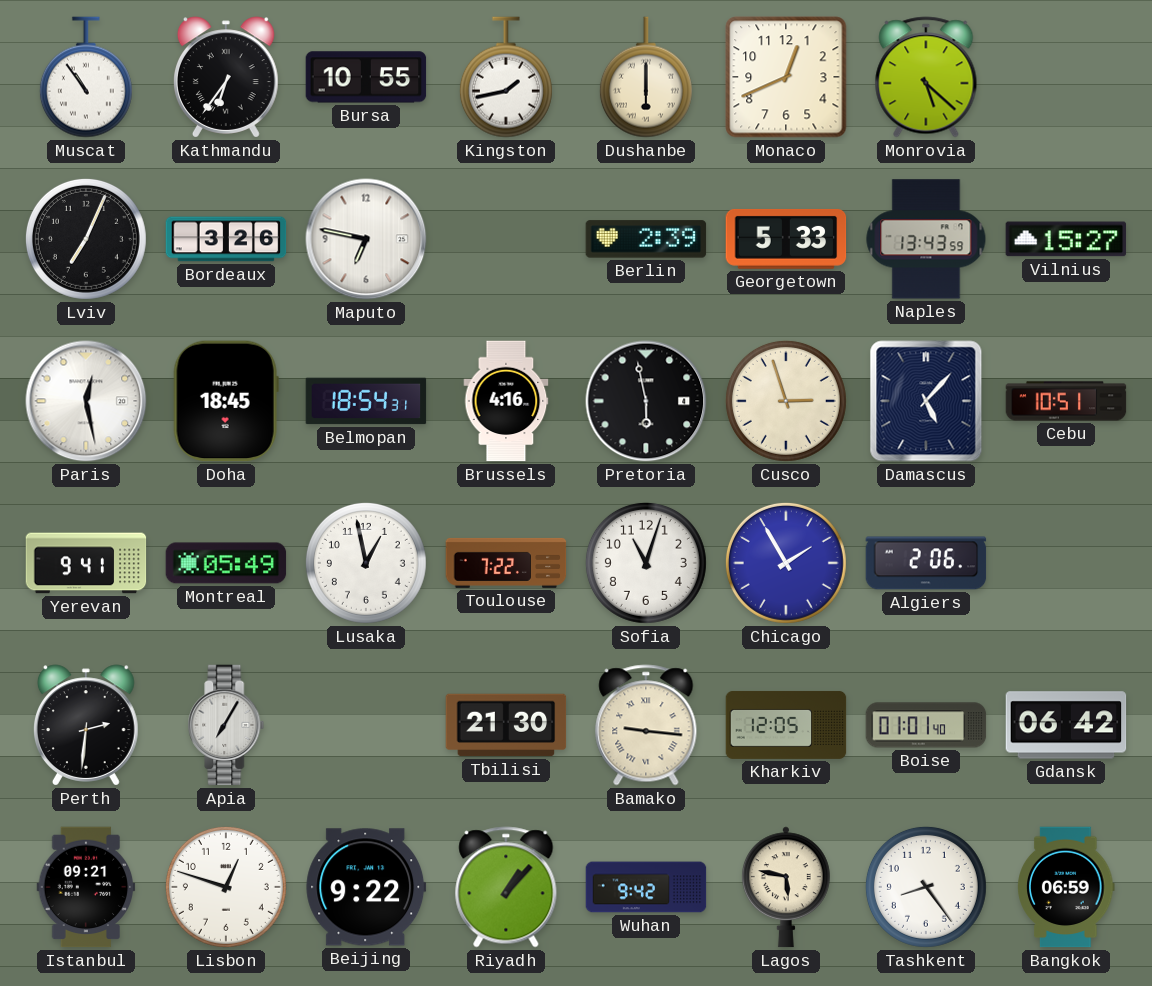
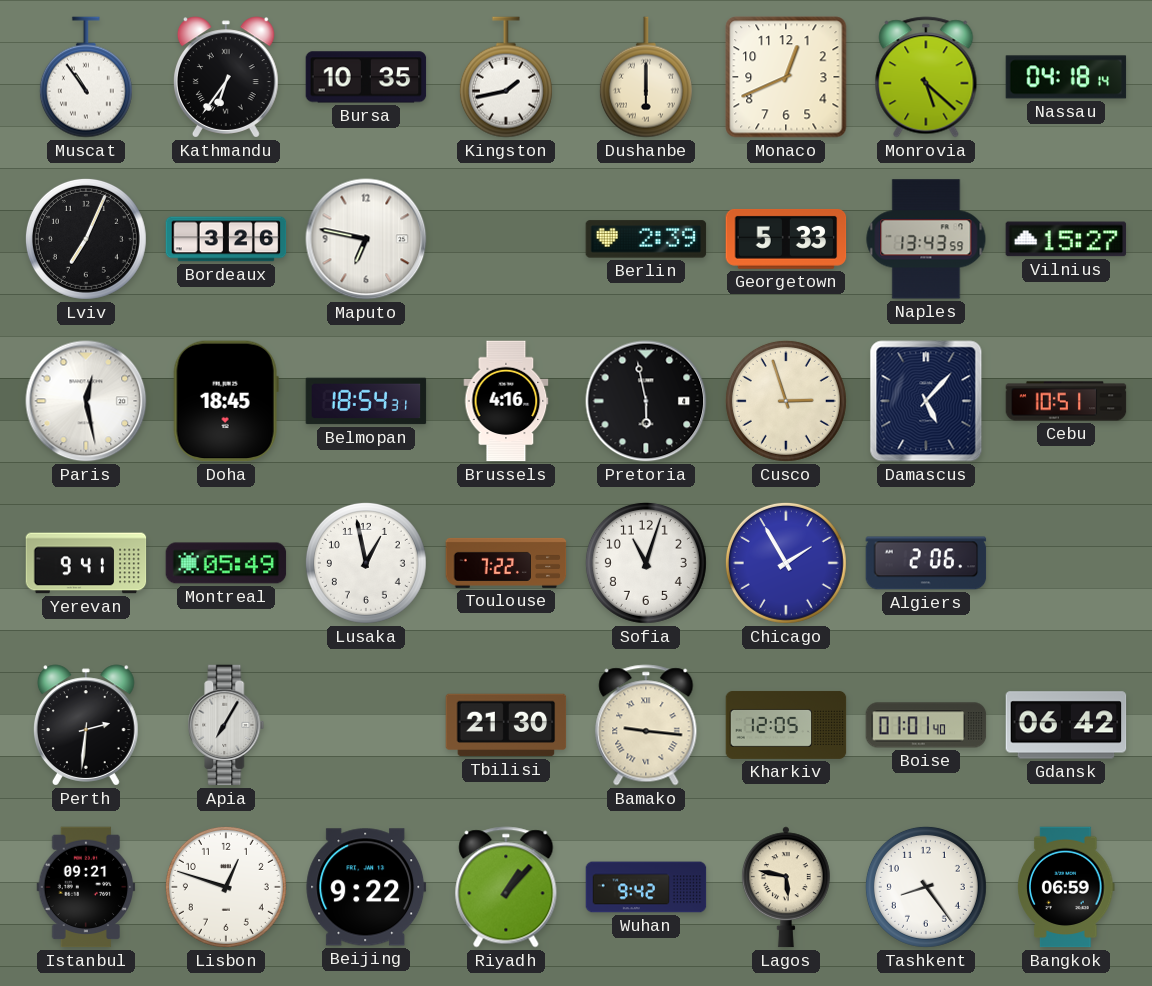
Bursa: 10:55 -> 10:35 (366, 77)
Nassau: none -> 04:18 (1066, 77)
